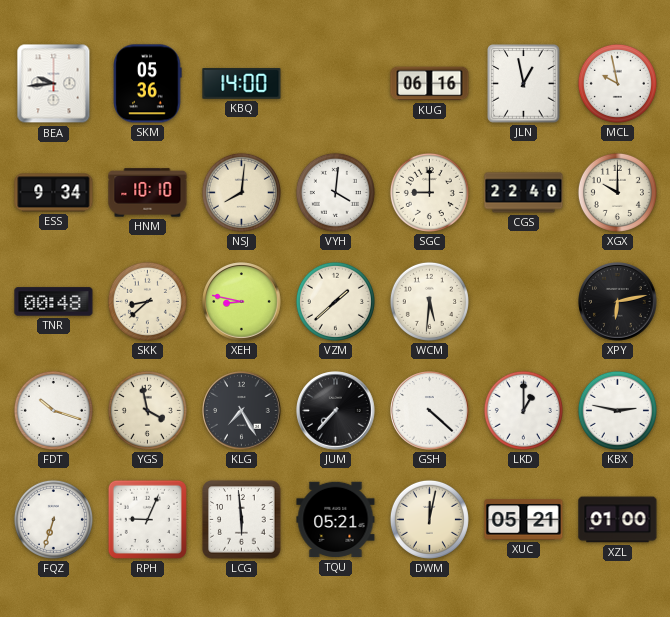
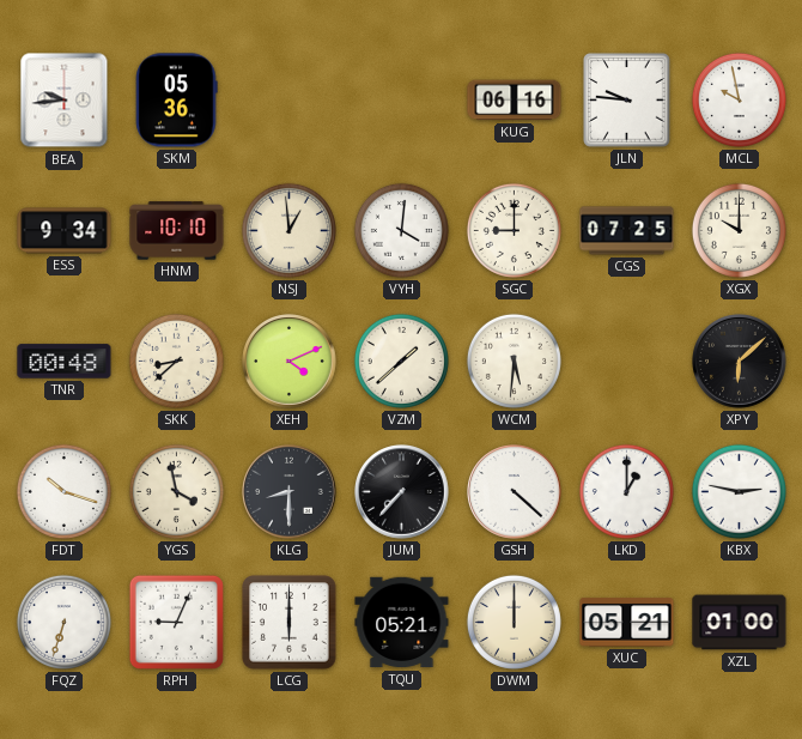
KBQ: 14:00 -> none (242, 84)
JLN: 12:58 -> 9:46 (627, 101)
NSJ: 8:01 -> 12:59 (288, 230)
CGS: 22:40 -> 07:25 (627, 231)
XEH: 8:47 -> 4:11 (290, 362)
XPY: 6:13 -> 6:08 (740, 362)
KLG: 7:25 -> 8:30 (290, 492)
LCG: 5:59 -> 6:00 (290, 623)
DWM: 12:02 -> 12:00 (514, 622)
